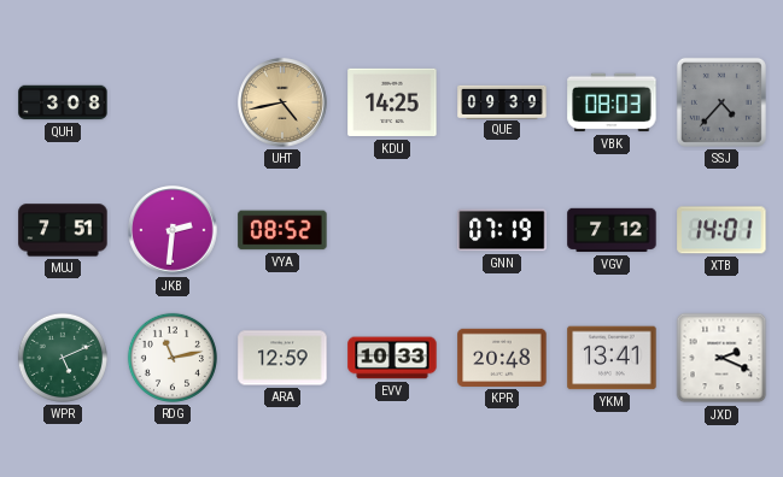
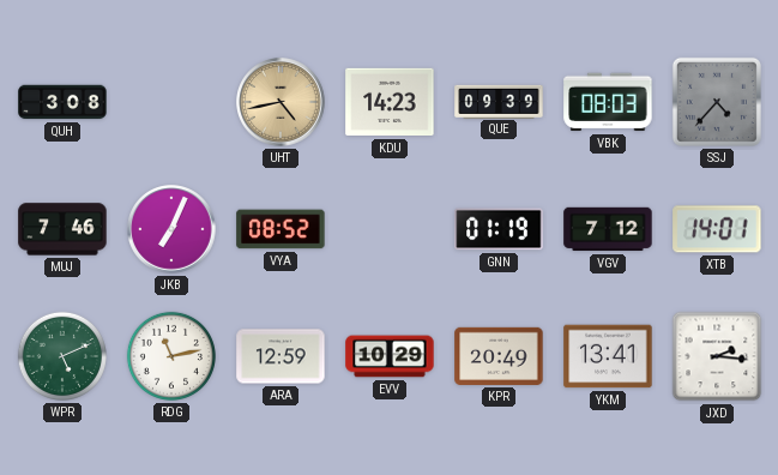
KDU: 14:25 -> 14:23 (390, 102)
MUJ: 7:51 -> 7:46 (62, 229)
JKB: 2:31 -> 7:04 (171, 229)
GNN: 07:19 -> 01:19 (499, 229)
EVV: 10:33 -> 10:29 (390, 356)
KPR: 20:48 -> 20:49 (499, 356)
JXD: 2:19 -> 2:16 (717, 356)
